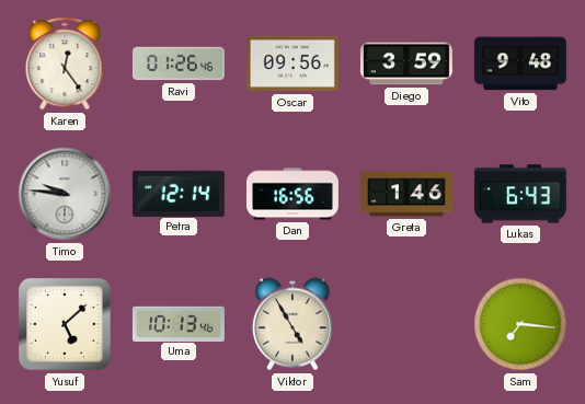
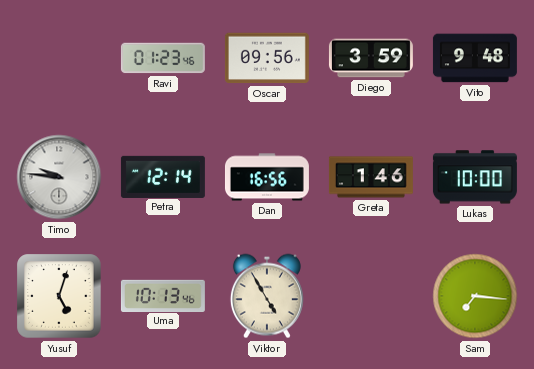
Karen: 12:24 -> none (65, 64)
Ravi: 01:26 -> 01:23 (163, 58)
Lukas: 6:43 -> 10:00 (475, 177)
Yusuf: 5:08 -> 5:03 (59, 296)
